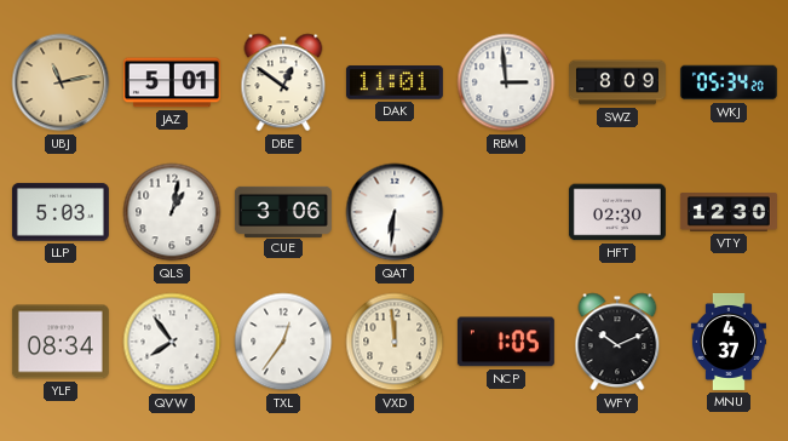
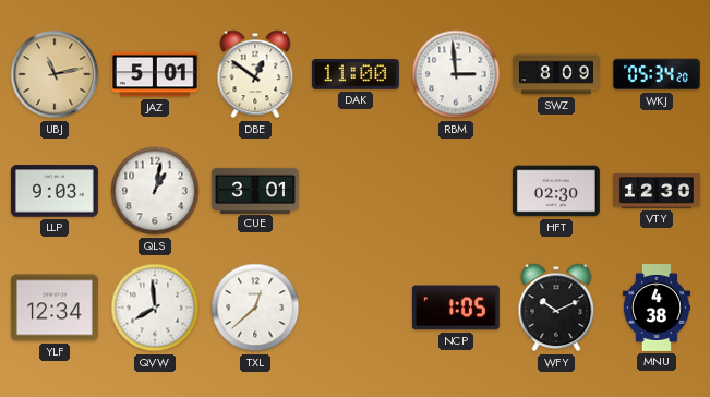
DAK: 11:01 -> 11:00 (356, 74)
LLP: 5:03 -> 9:03 (55, 191)
CUE: 3:06 -> 3:01 (255, 190)
QAT: 6:31 -> none (395, 212)
YLF: 08:34 -> 12:34 (55, 308)
QVW: 7:54 -> 7:59 (155, 308)
TXL: 12:36 -> 12:38 (255, 308)
VXD: 11:59 -> none (395, 342)
MNU: 4:37 -> 4:38 (657, 308)
